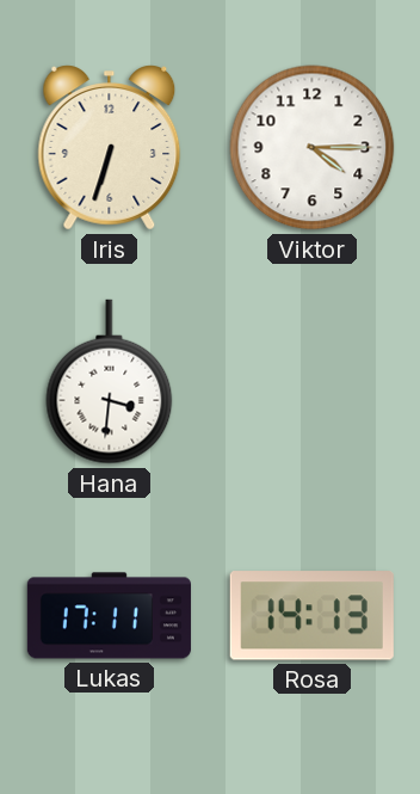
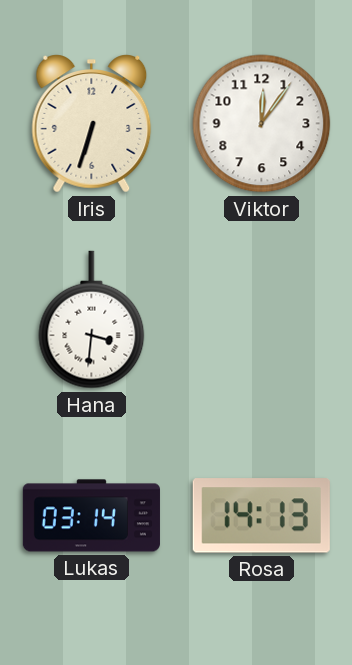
Viktor: 4:15 -> 12:06 (262, 124)
Lukas: 17:11 -> 03:14 (91, 516)
